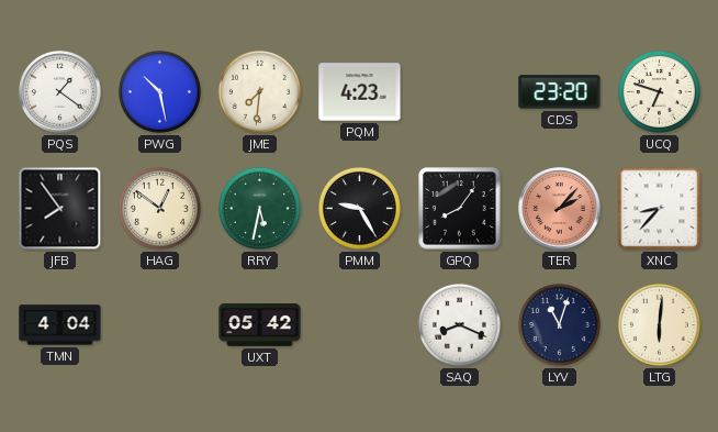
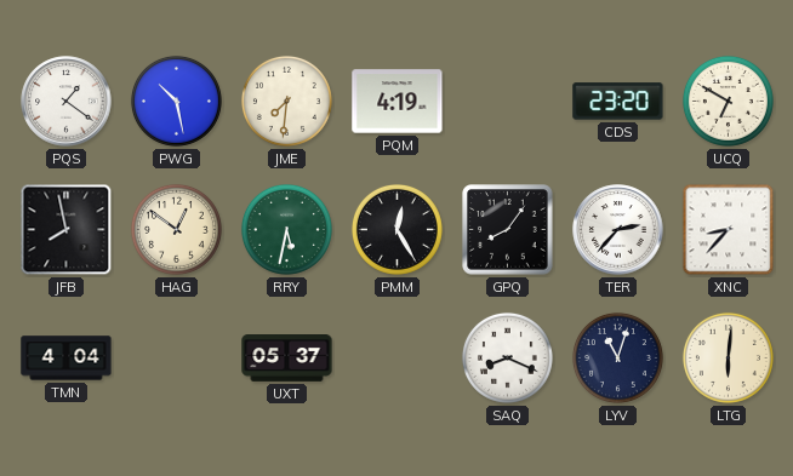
PQM: 4:23 -> 4:19 (398, 102)
UCQ: 6:48 -> 6:50 (728, 101)
JFB: 7:54 -> 7:58 (67, 230)
PMM: 9:25 -> 12:25 (396, 229)
TER: 2:07 -> 2:37 (618, 230)
TER dial: salmon -> white (618, 230)
UXT: 05:42 -> 05:37 (287, 359)
